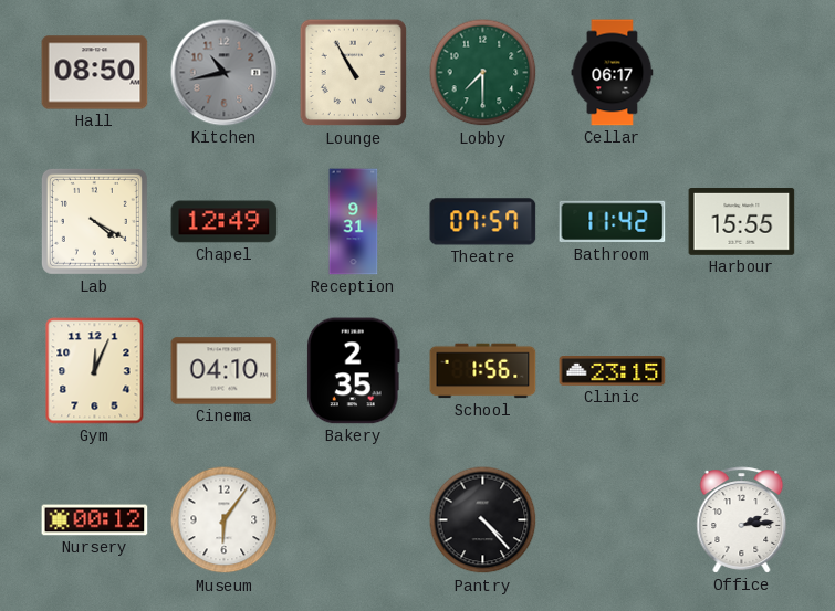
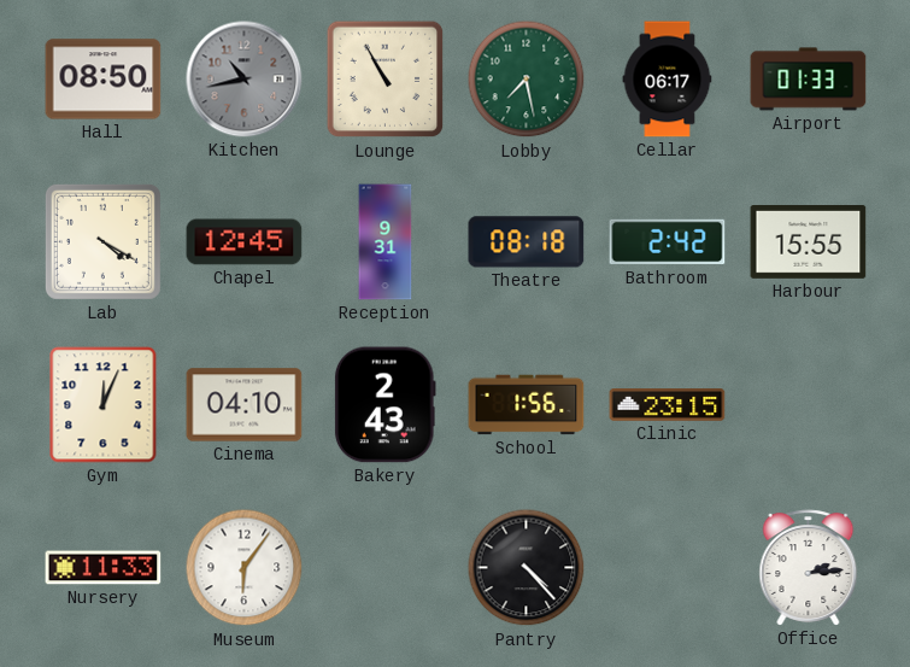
Lobby: 7:30 -> 7:28 (527, 80)
Airport: none -> 01:33 (809, 80)
Chapel: 12:49 -> 12:45 (245, 242)
Theatre: 07:57 -> 08:18 (527, 242)
Bathroom: 11:42 -> 2:42 (668, 242)
Bakery: 2:35 -> 2:43 (384, 405)
Nursery: 00:12 -> 11:33 (104, 568)
